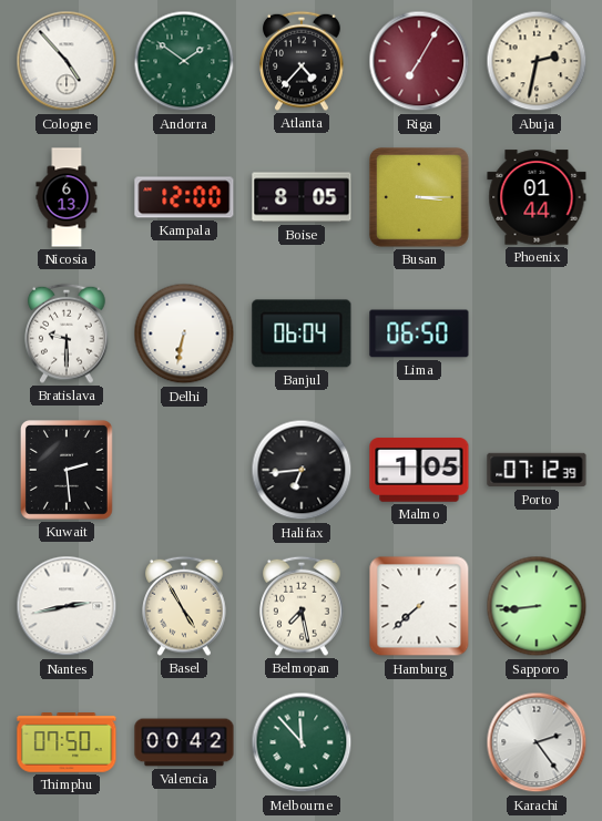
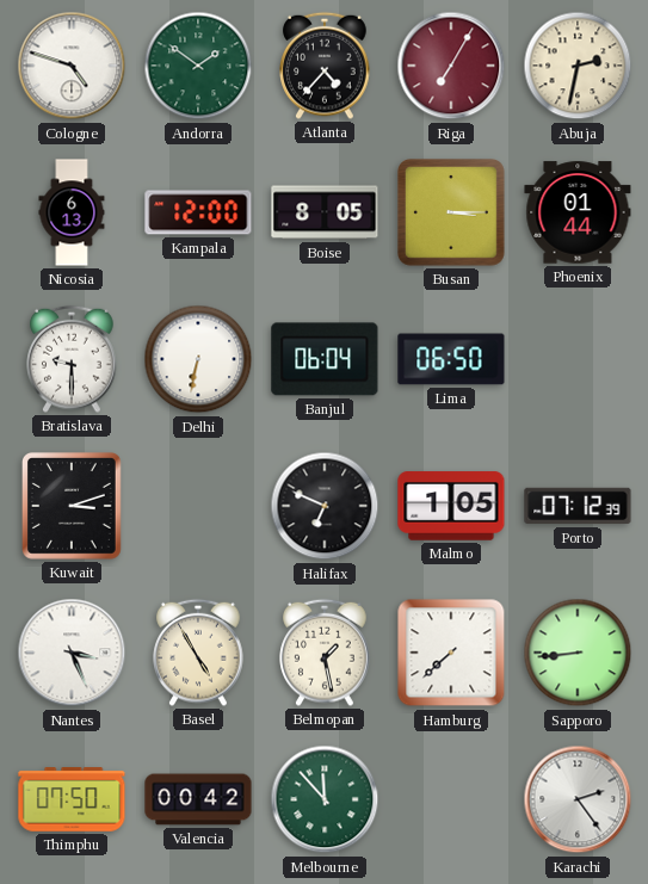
Cologne: 4:53 -> 4:48 (72, 66)
Kuwait: 2:29 -> 3:12 (73, 507)
Halifax: 6:44 -> 6:49 (325, 506)
Nantes: 2:43 -> 3:26 (72, 653)
Belmopan: 7:28 -> 1:28 (325, 653)
